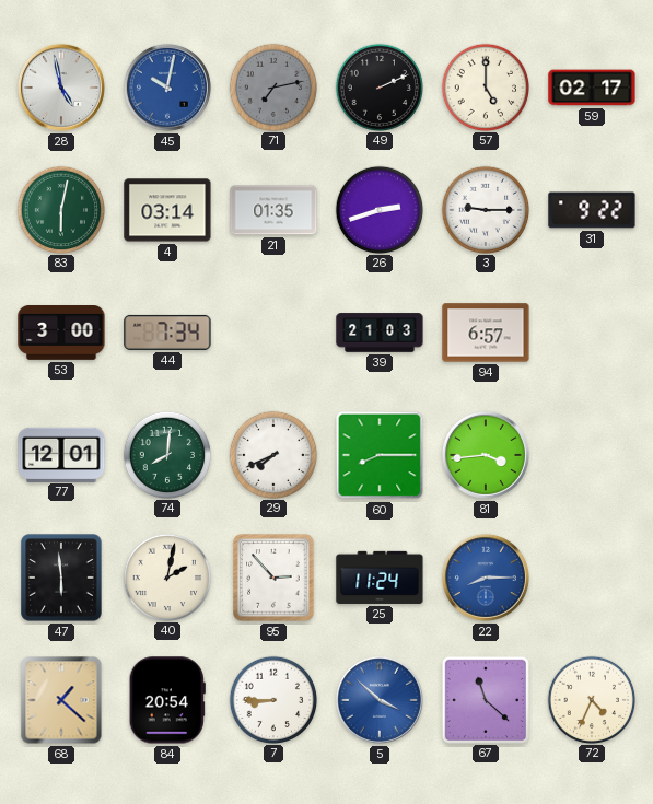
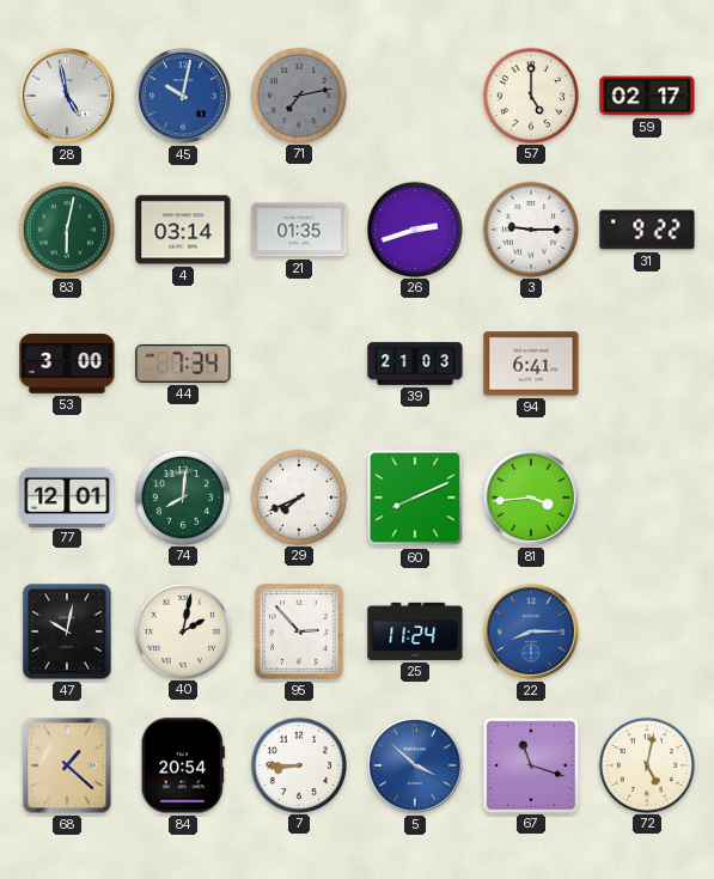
49: 2:11 -> none (380, 86)
94: 6:57 -> 6:41 (531, 364)
60: 8:15 -> 8:11 (415, 498)
47: 5:59 -> 10:02 (67, 631)
67: 11:22 -> 11:18 (530, 764)
72: 4:34 -> 5:02 (647, 764)
